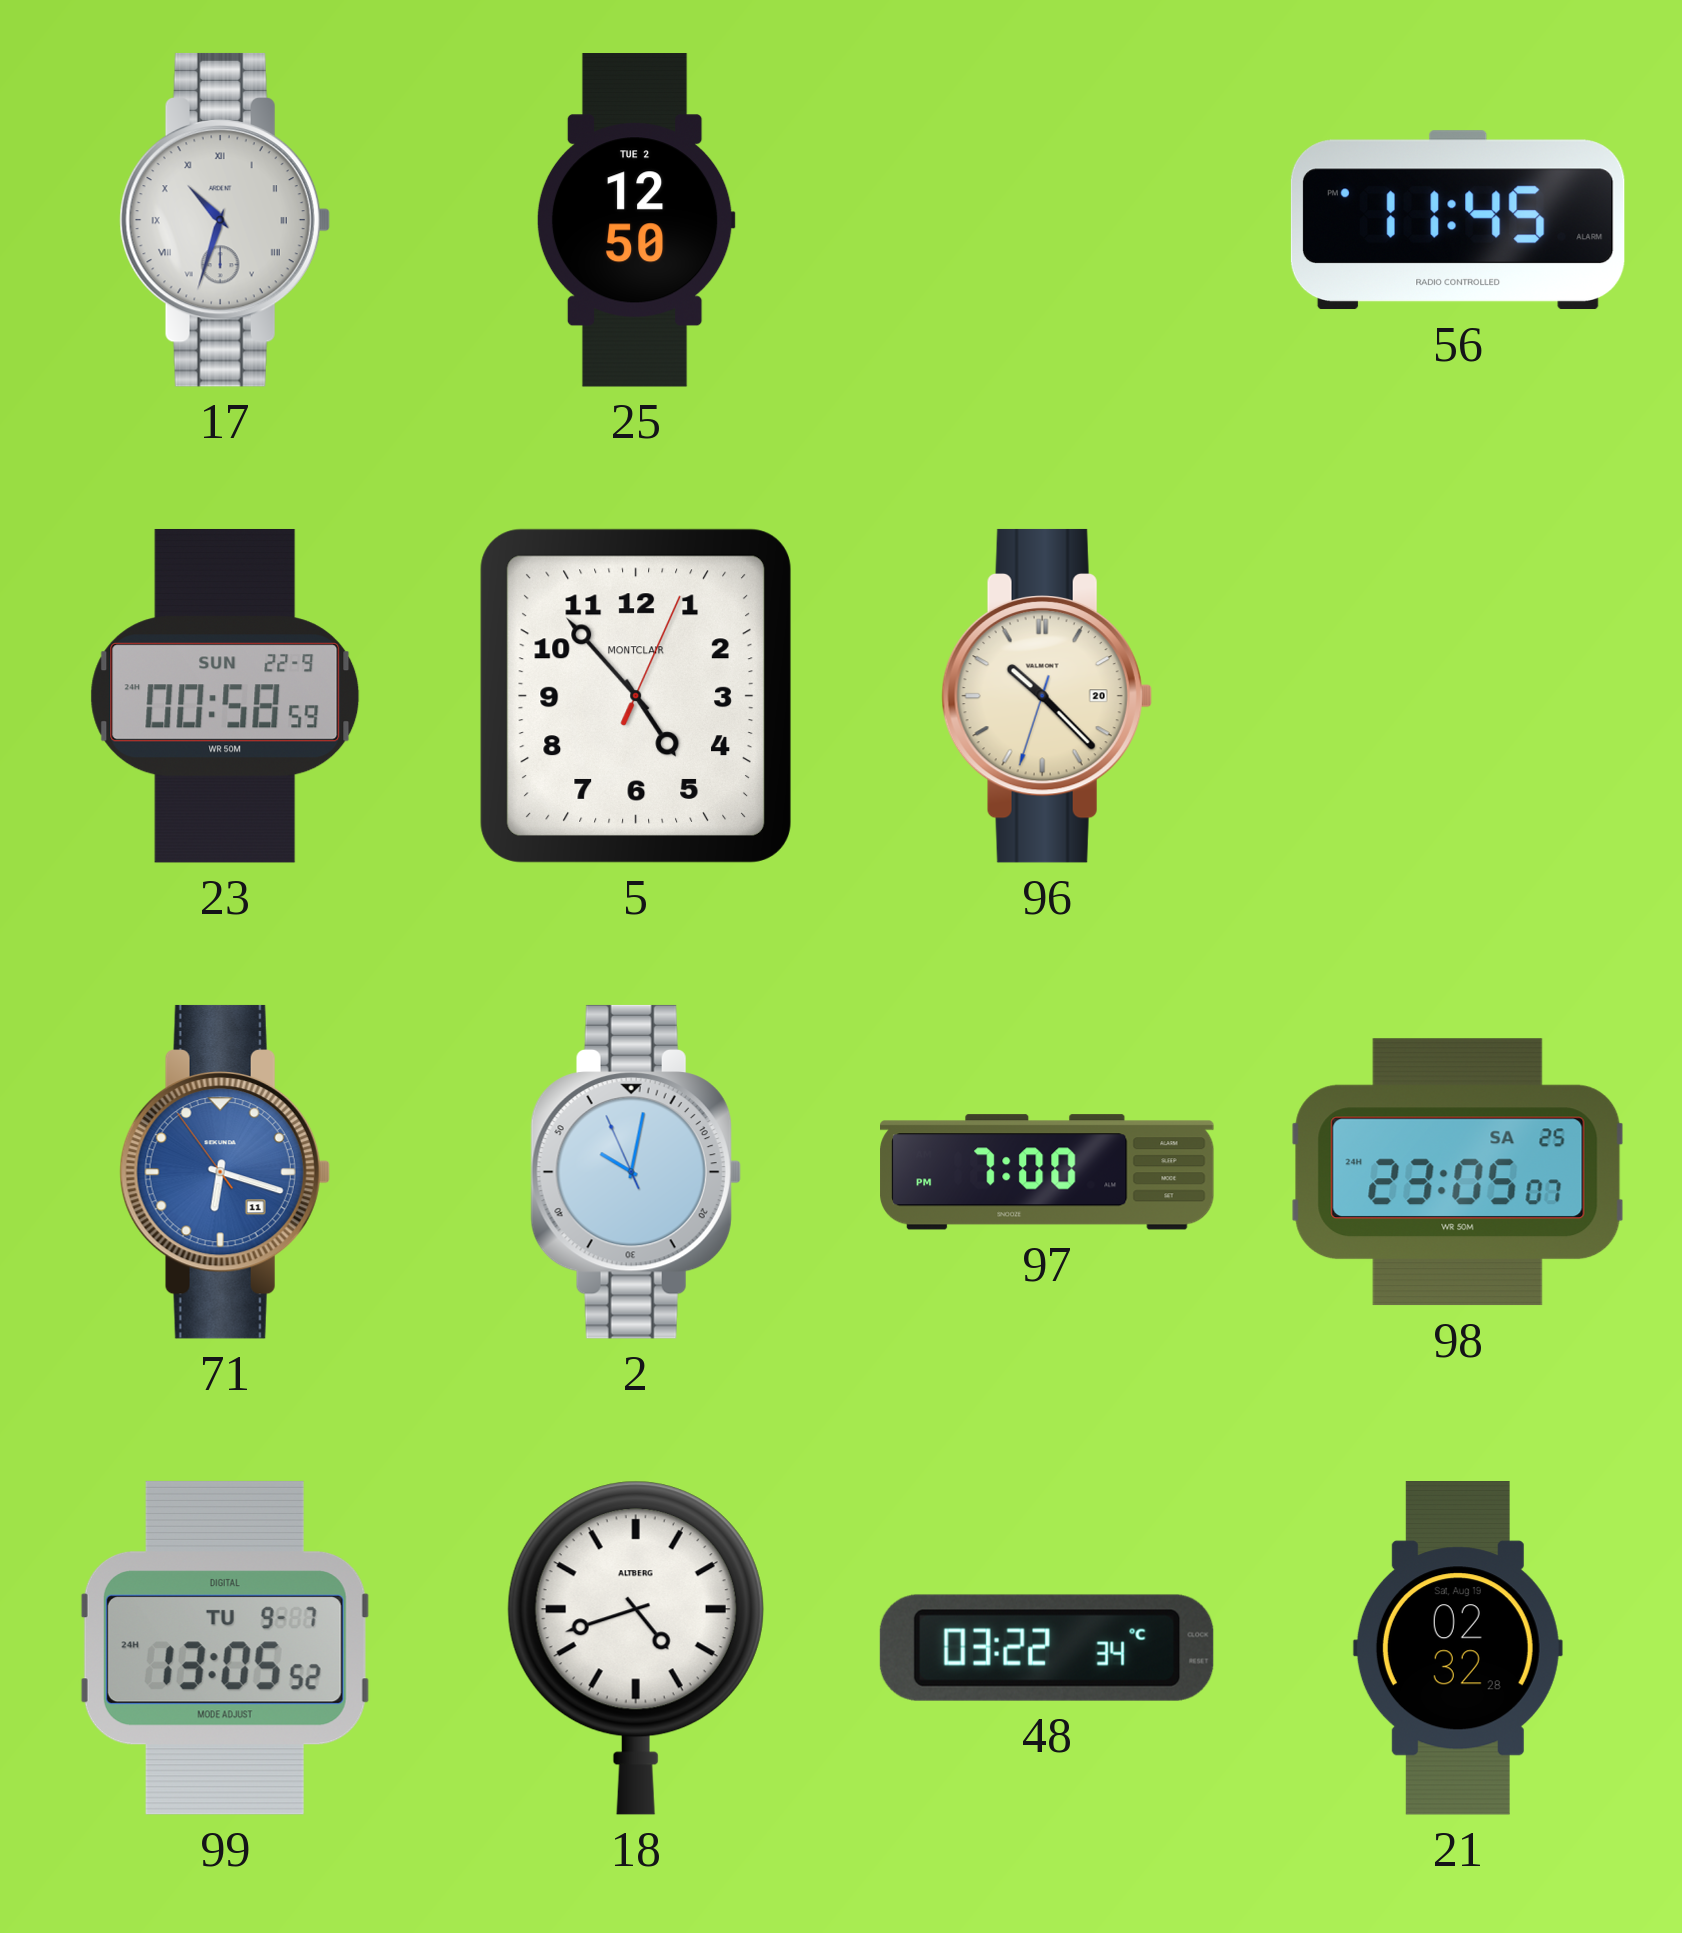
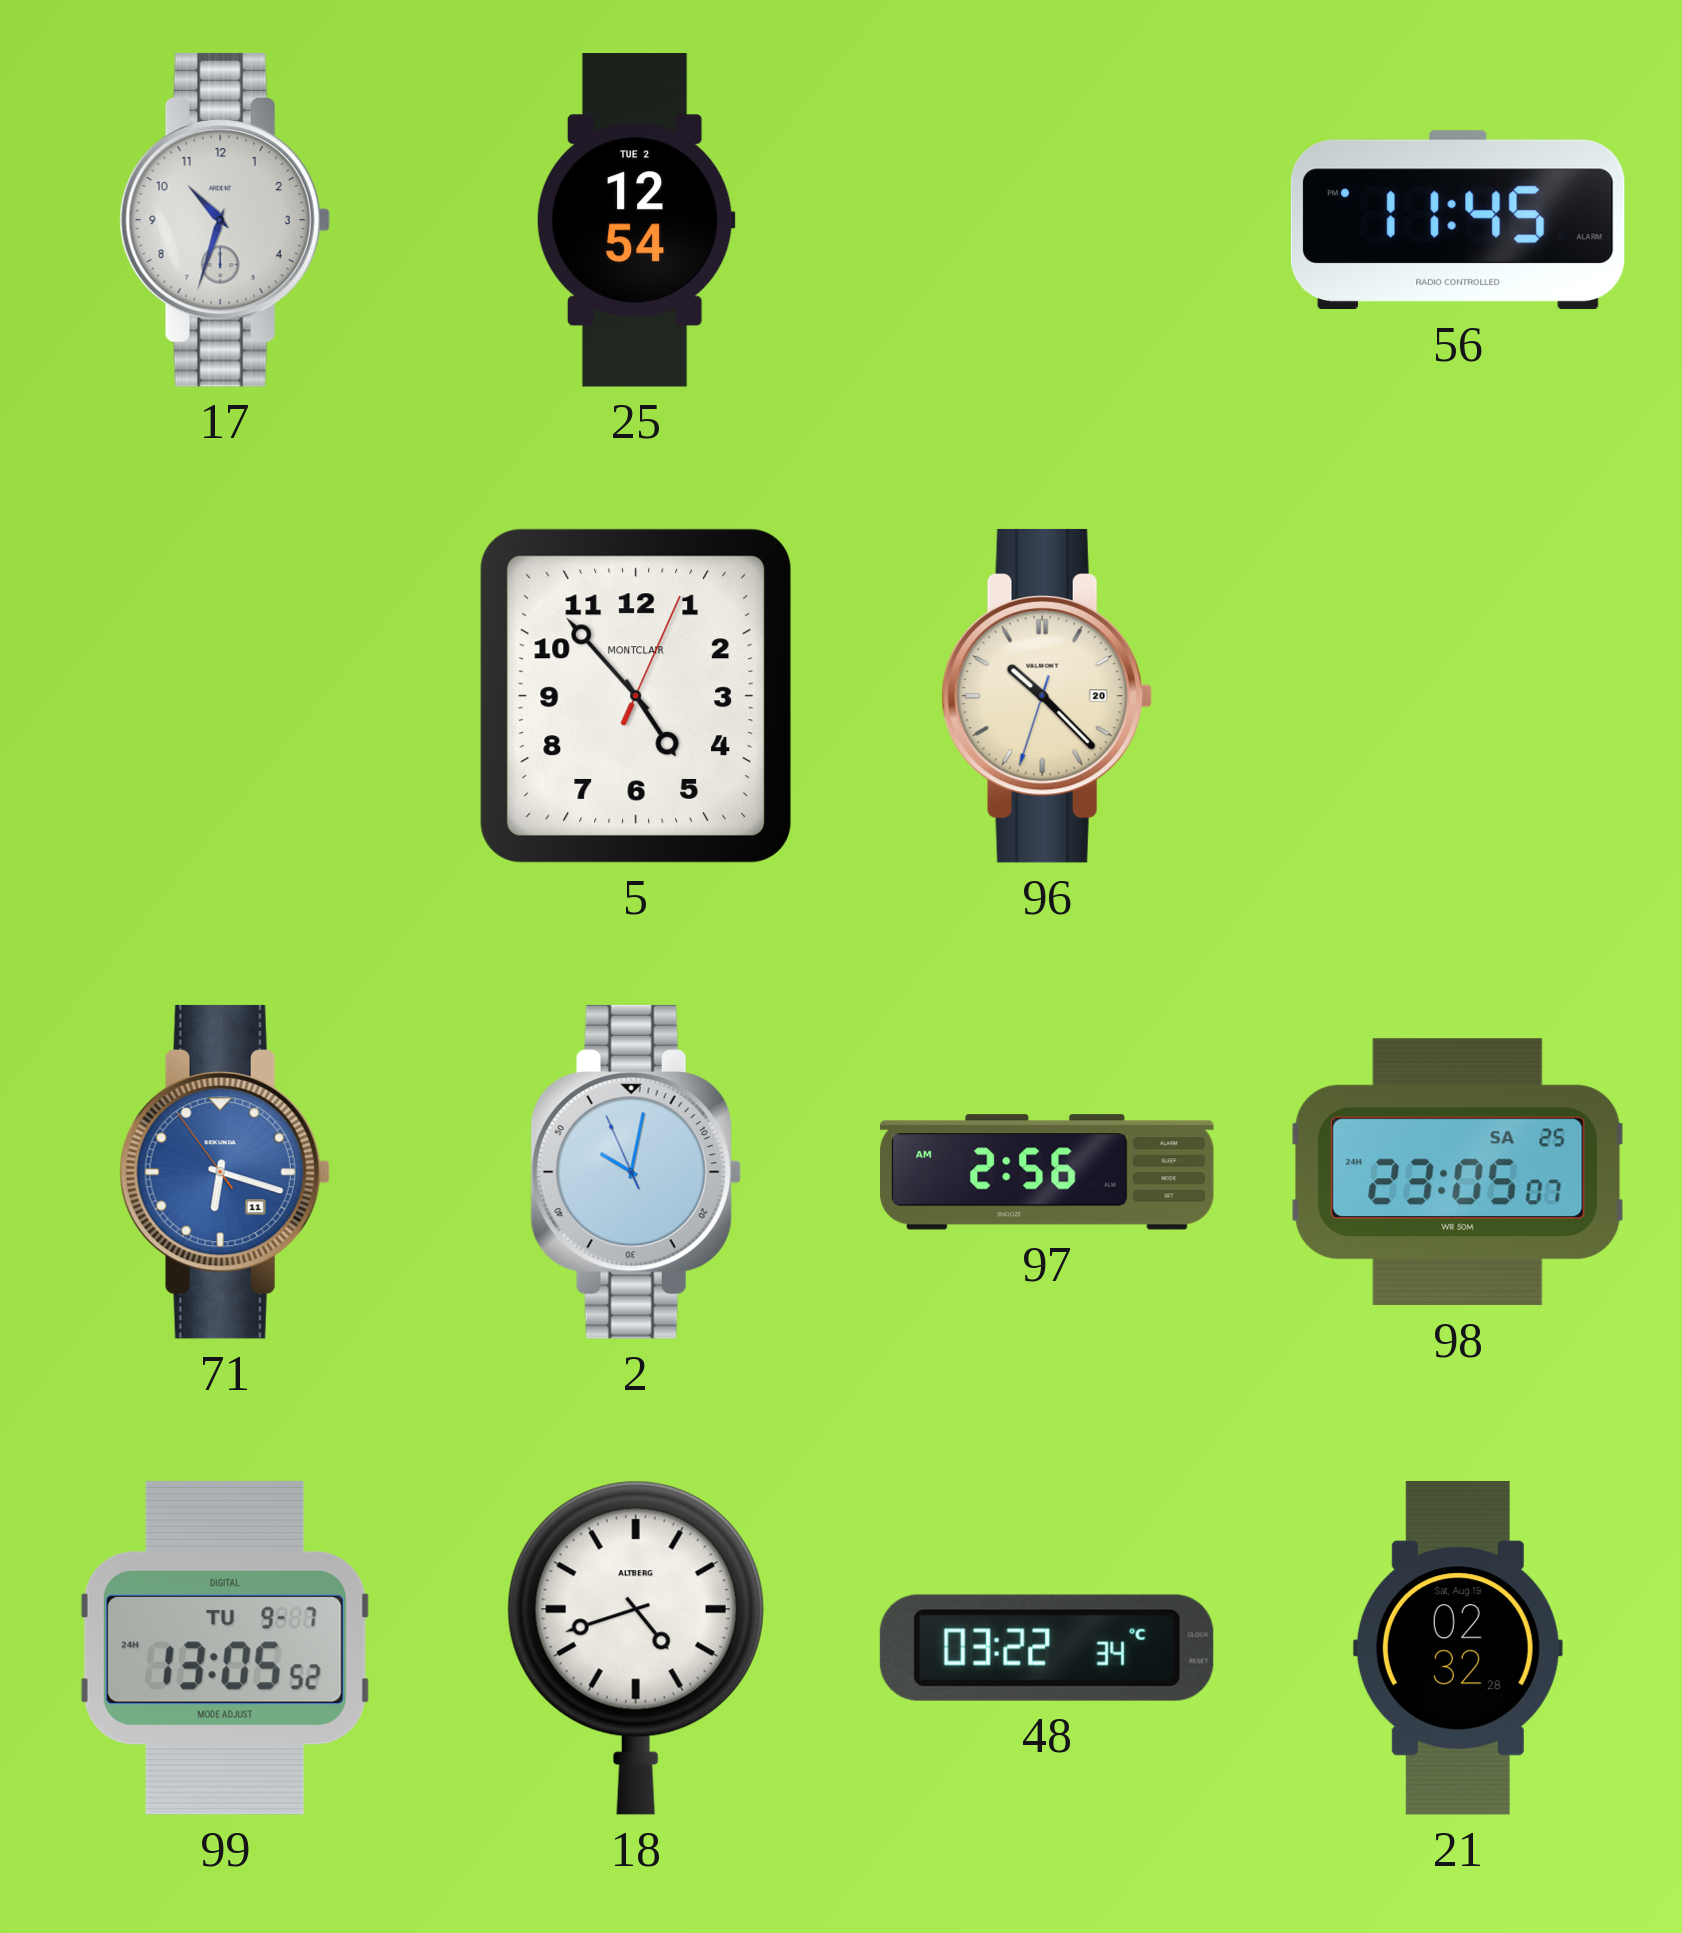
17 numerals: Roman -> Arabic (225, 220)
25: 12:50 -> 12:54 (636, 220)
23: 00:58 -> none (225, 696)
97: 7:00 -> 2:56 (1047, 1172)
